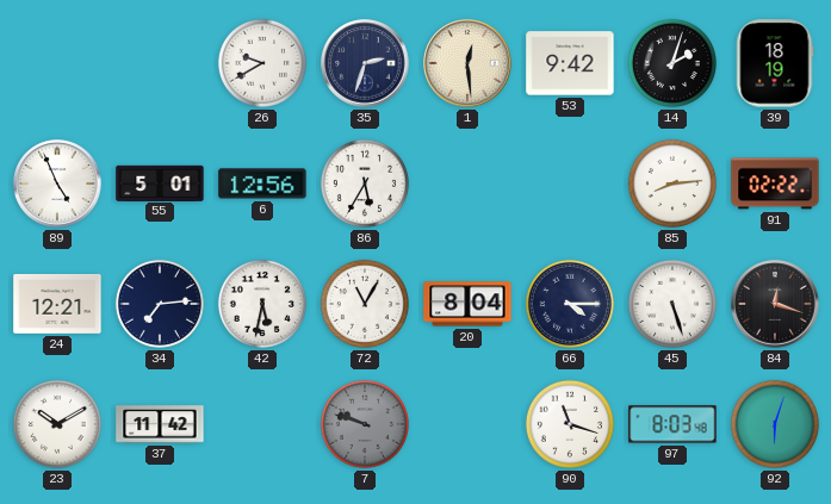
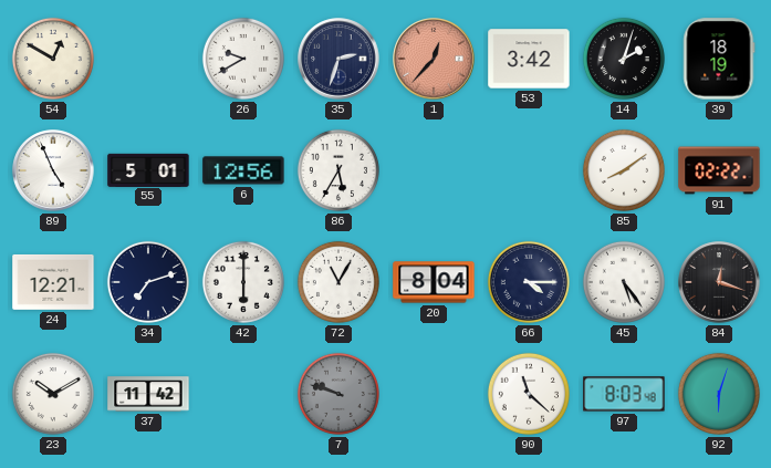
54: none -> 12:50 (53, 59)
1: 12:29 -> 12:37 (434, 59)
1 dial: cream -> salmon (434, 59)
53: 9:42 -> 3:42 (529, 59)
85: 8:14 -> 8:09 (624, 170)
34: 7:14 -> 7:12 (148, 282)
42: 5:32 -> 6:00 (243, 282)
45: 5:27 -> 5:24 (624, 282)
90: 11:18 -> 11:22 (529, 394)
